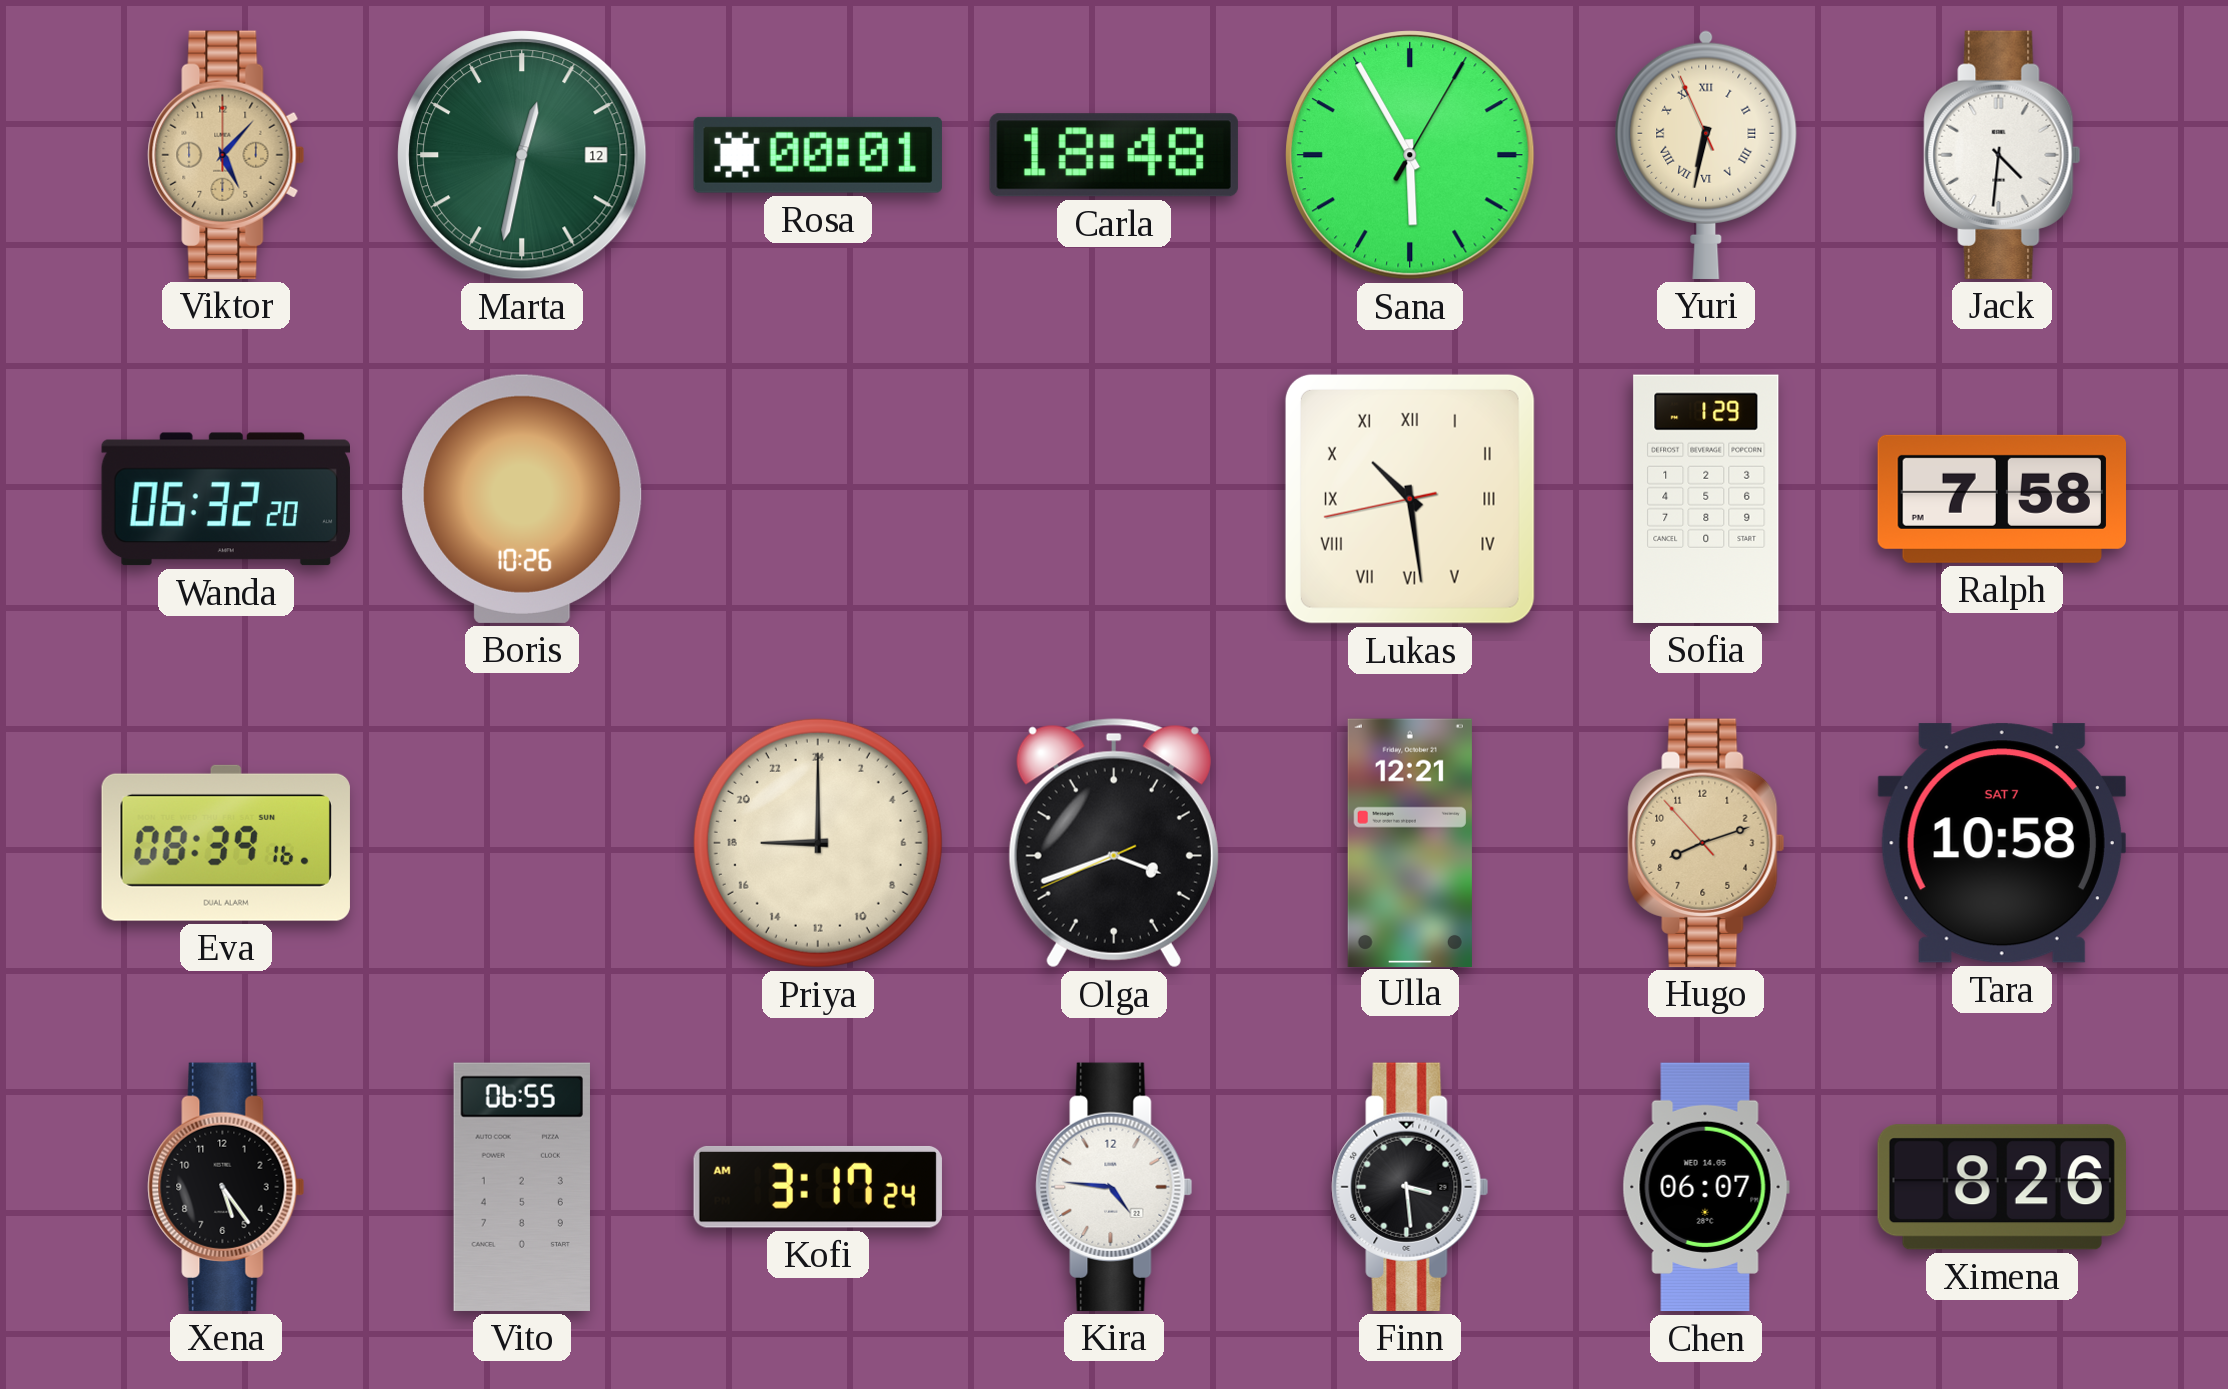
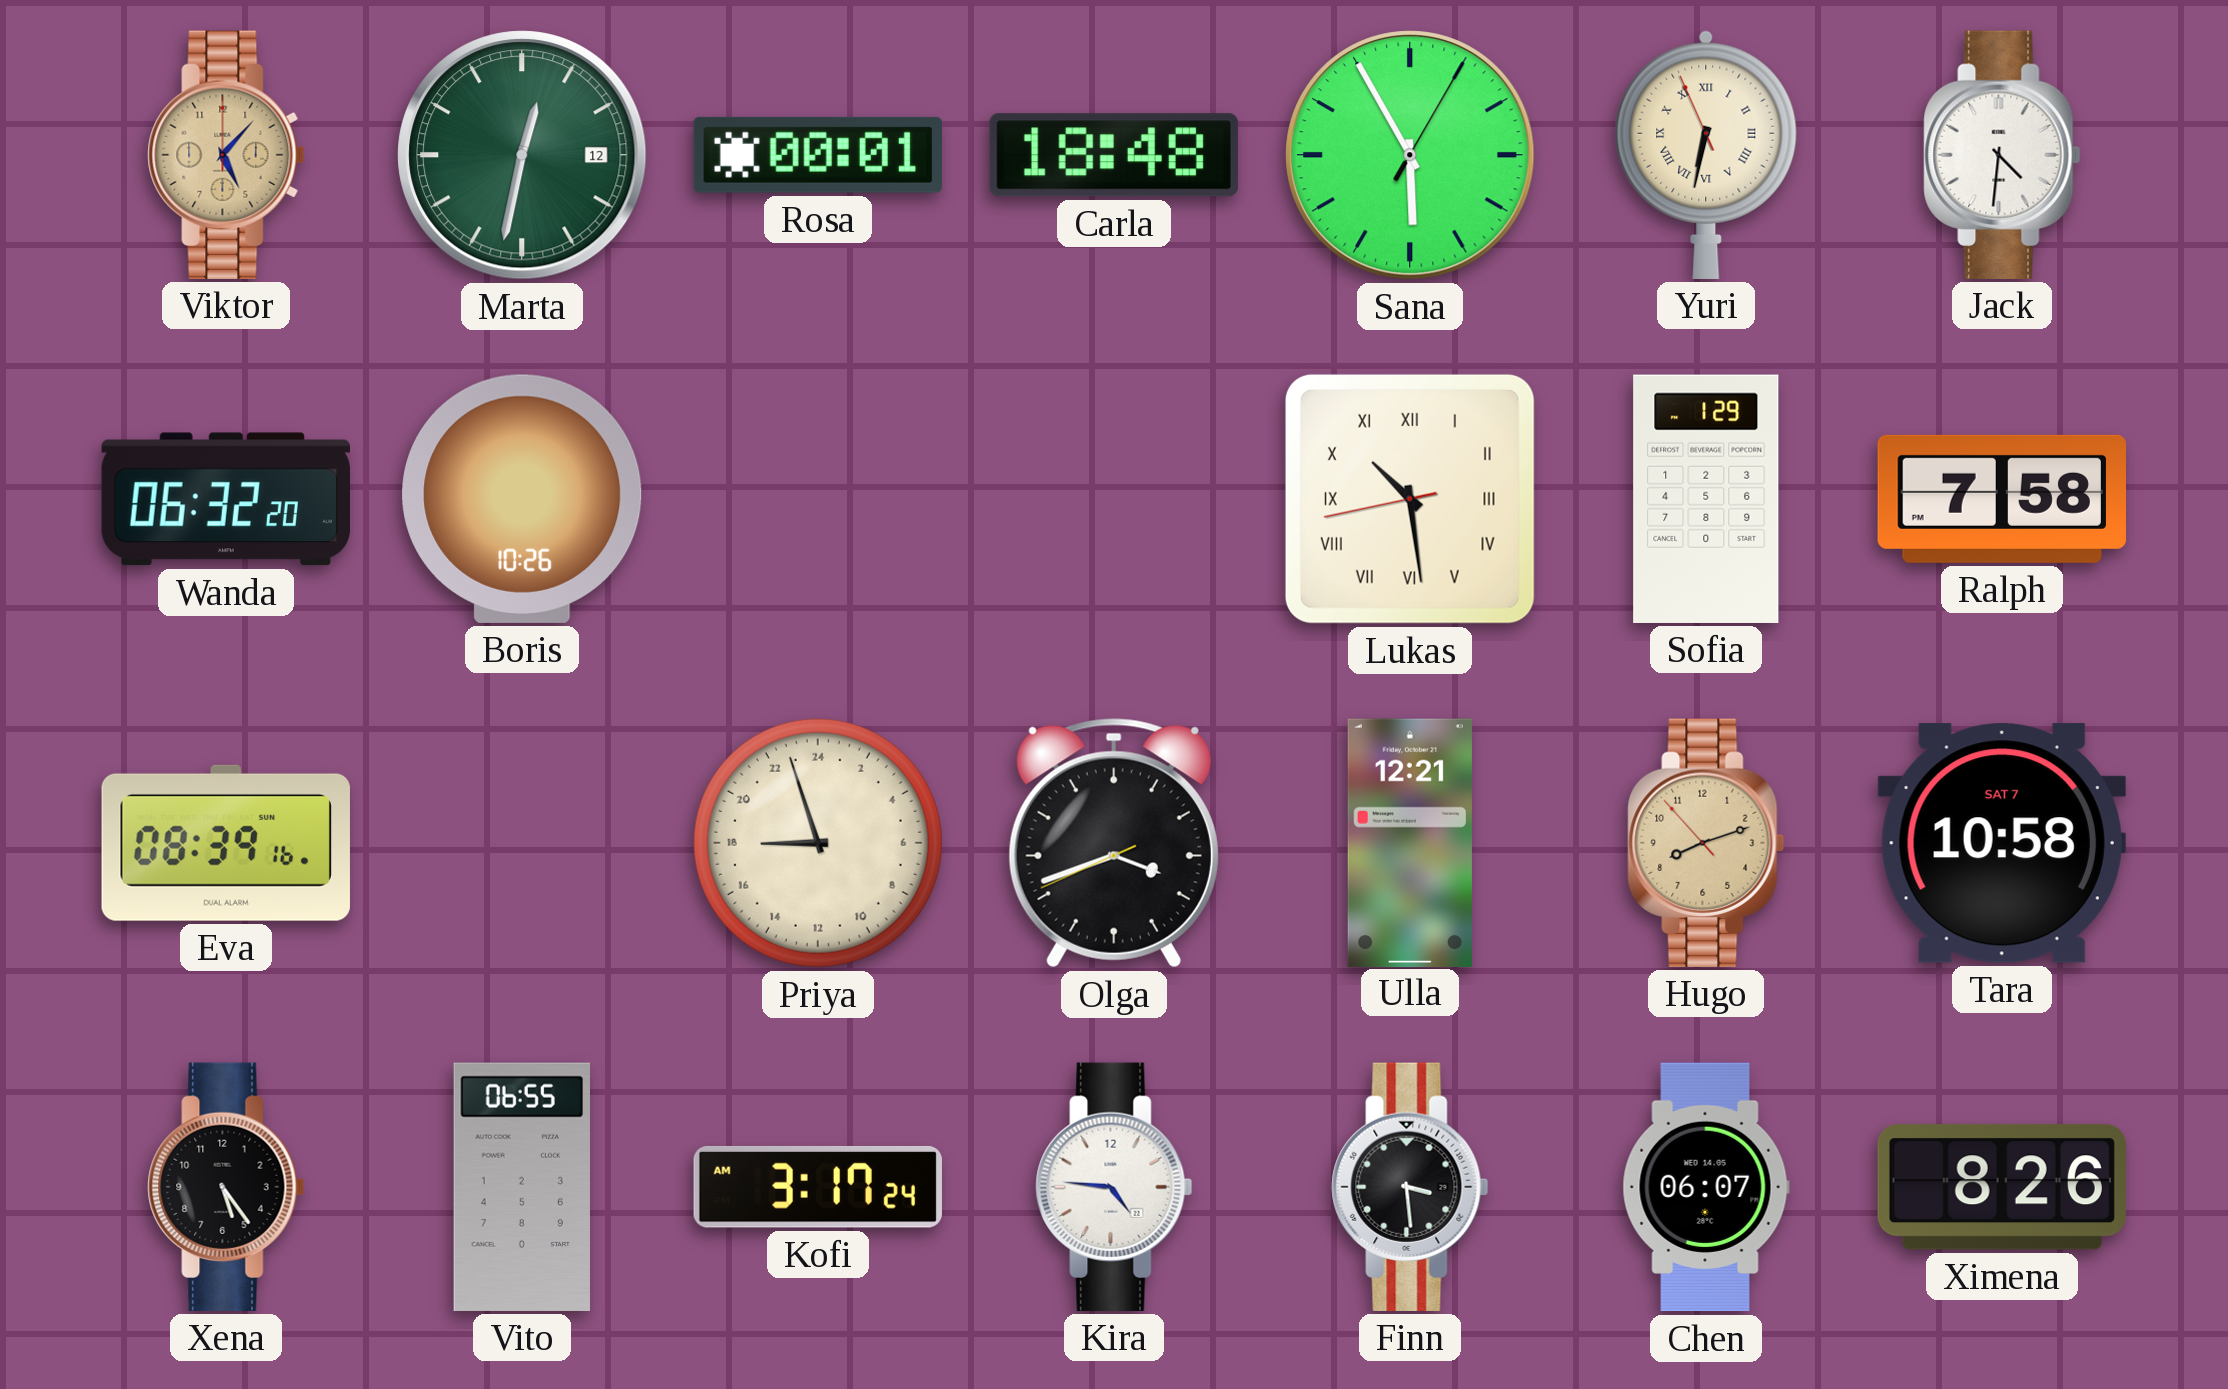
Priya: 18:00 -> 17:57 (818, 843)
